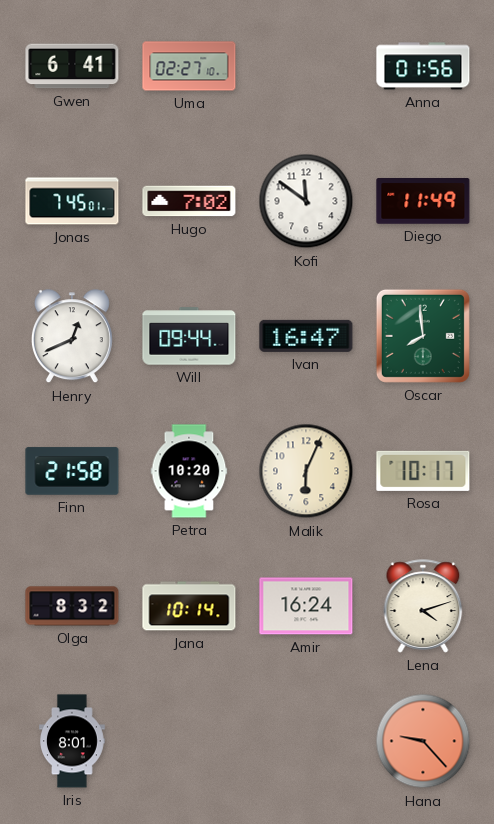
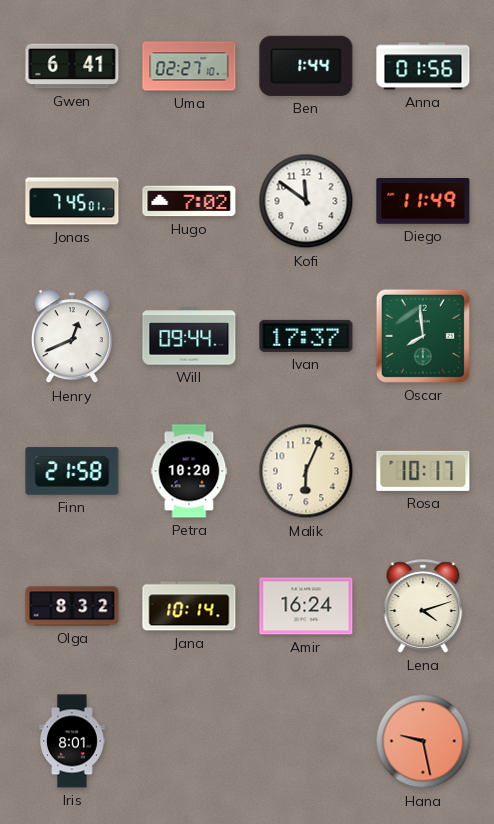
Ben: none -> 1:44 (306, 66)
Ivan: 16:47 -> 17:37 (306, 336)
Hana: 9:23 -> 9:28 (423, 741)
